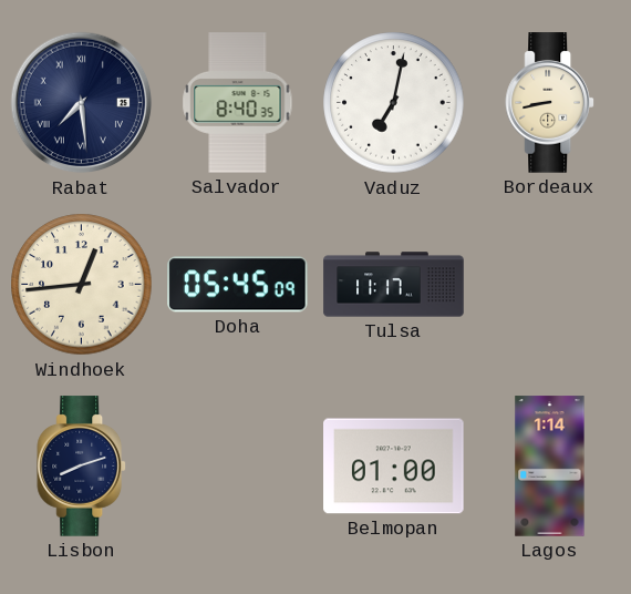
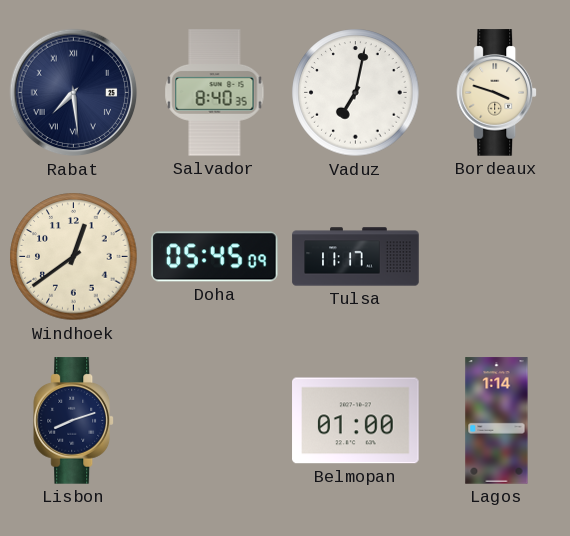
Bordeaux: 8:43 -> 3:48 (497, 93)
Windhoek: 12:44 -> 12:39 (74, 257)
